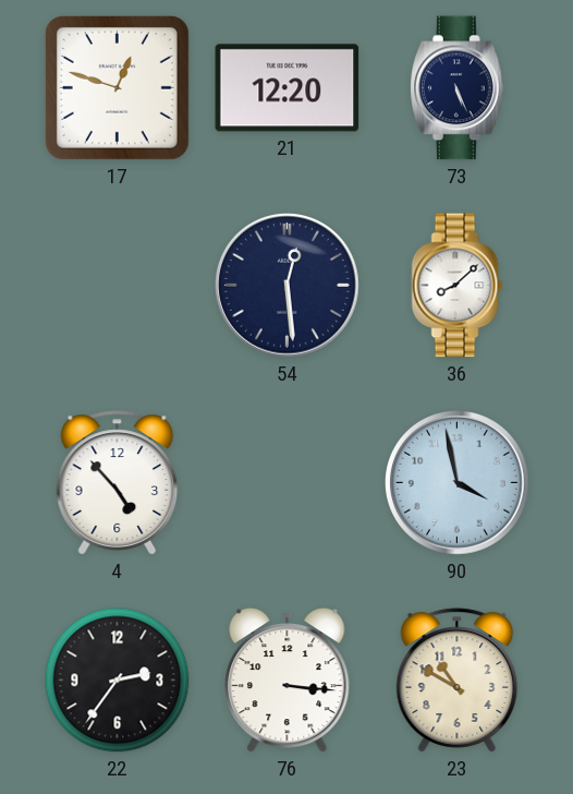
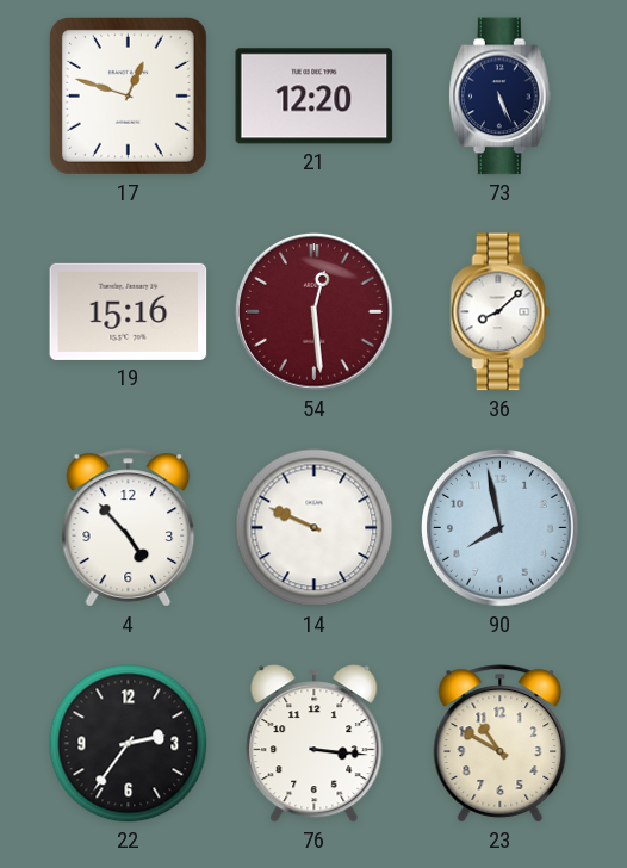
19: none -> 15:16 (129, 311)
54 dial: navy -> burgundy (315, 312)
14: none -> 9:49 (315, 528)
90: 3:58 -> 7:58 (501, 528)
